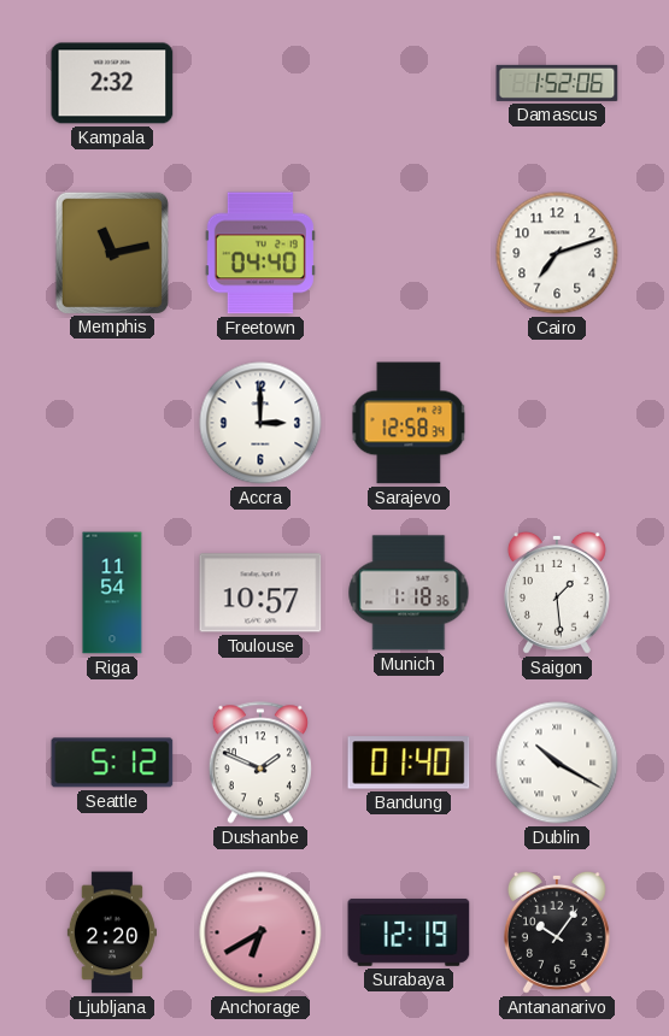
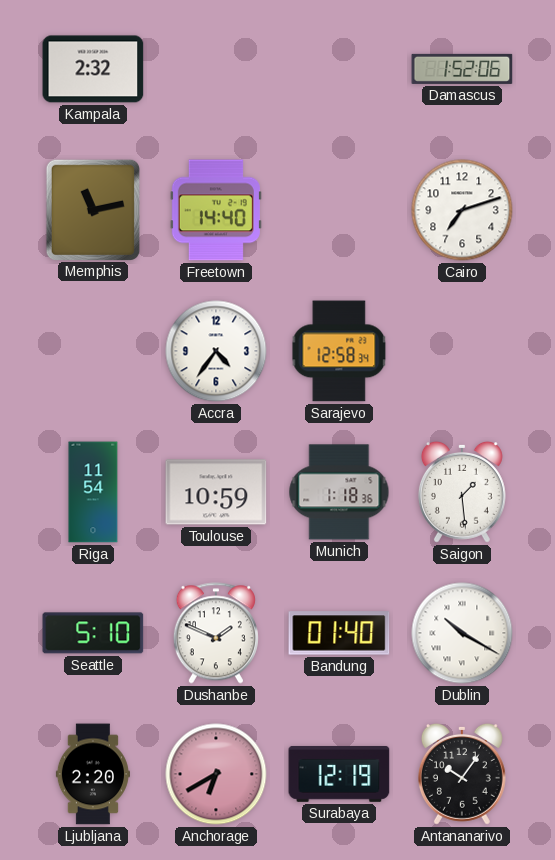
Freetown: 04:40 -> 14:40 (216, 210)
Accra: 3:00 -> 4:36 (216, 351)
Toulouse: 10:57 -> 10:59 (216, 492)
Seattle: 5:12 -> 5:10 (93, 633)
